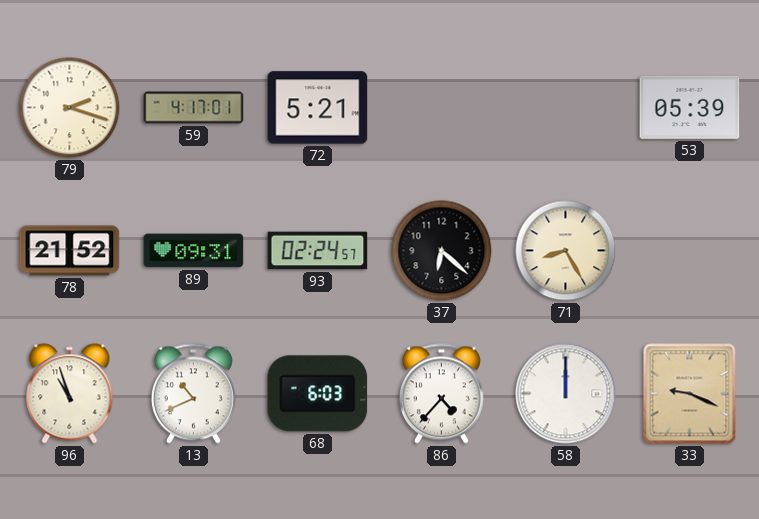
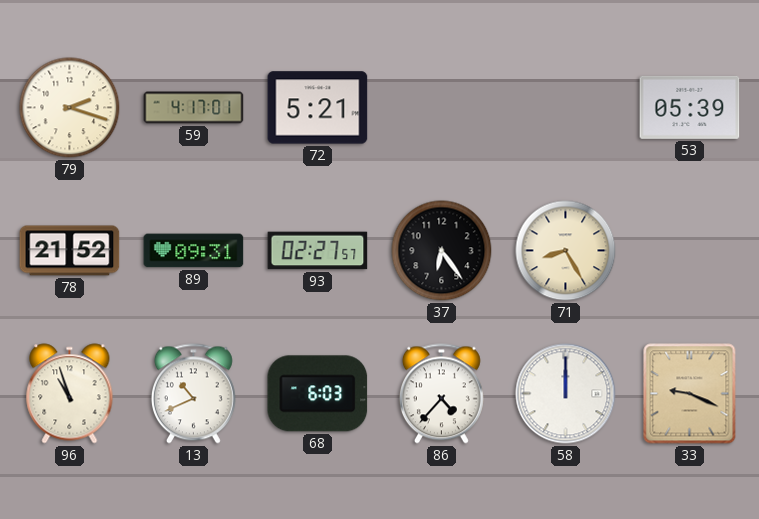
93: 02:24 -> 02:27 (318, 251)
37: 6:22 -> 6:24 (442, 251)
